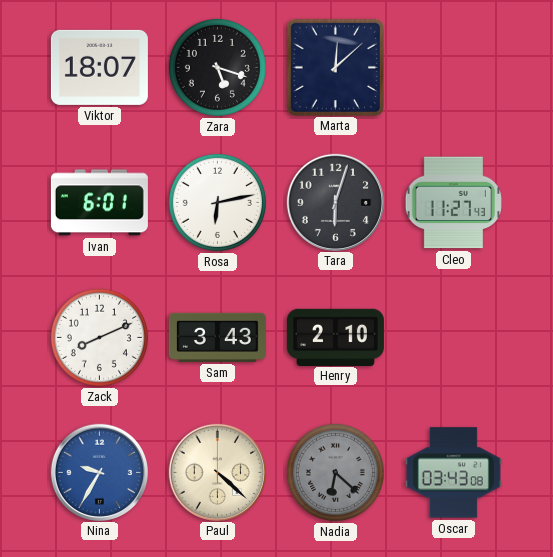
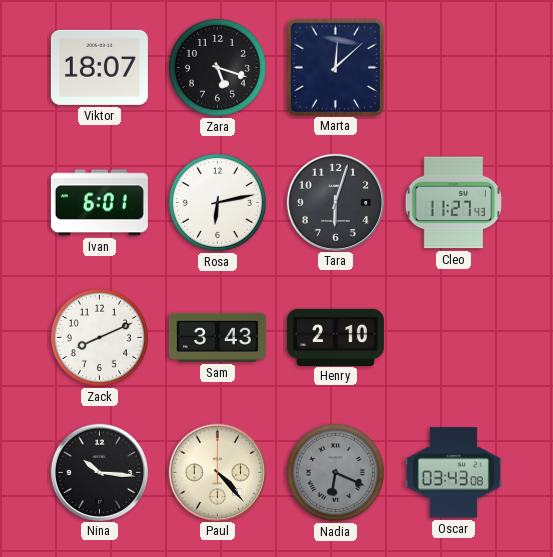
Nina: 9:35 -> 10:16 (99, 472)
Nina dial: blue -> black (99, 472)
Paul: 4:22 -> 4:23 (217, 472)
Nadia: 6:22 -> 6:19 (335, 472)
